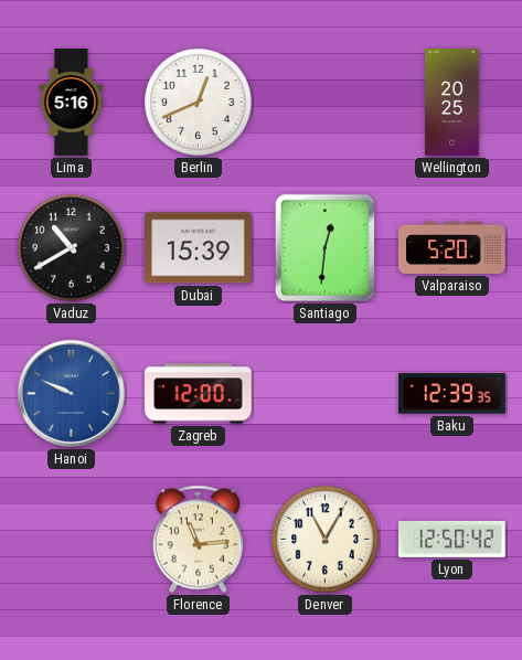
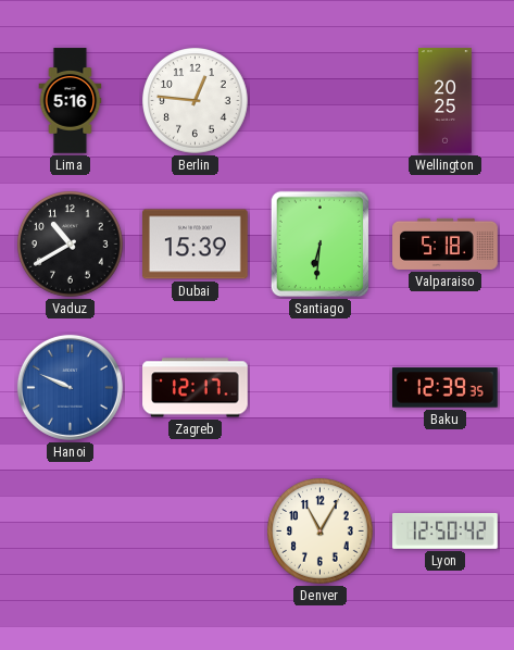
Berlin: 12:41 -> 12:46 (196, 101)
Santiago: 12:31 -> 6:31 (321, 245)
Valparaiso: 5:20 -> 5:18 (446, 243)
Zagreb: 12:00 -> 12:17 (196, 388)
Florence: 11:14 -> none (198, 540)
